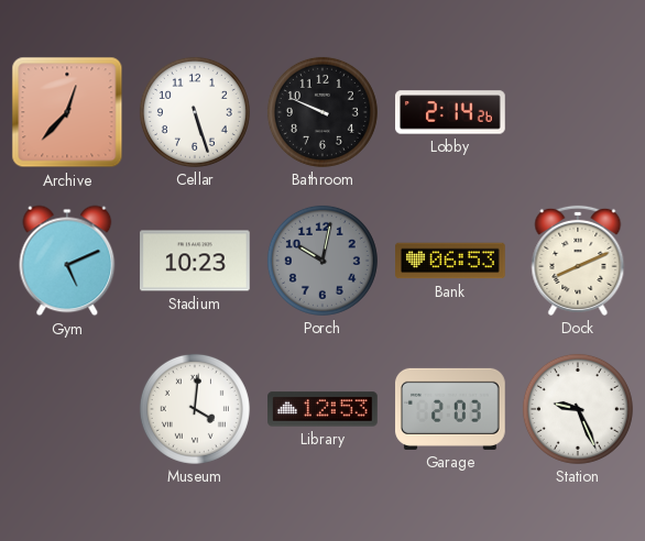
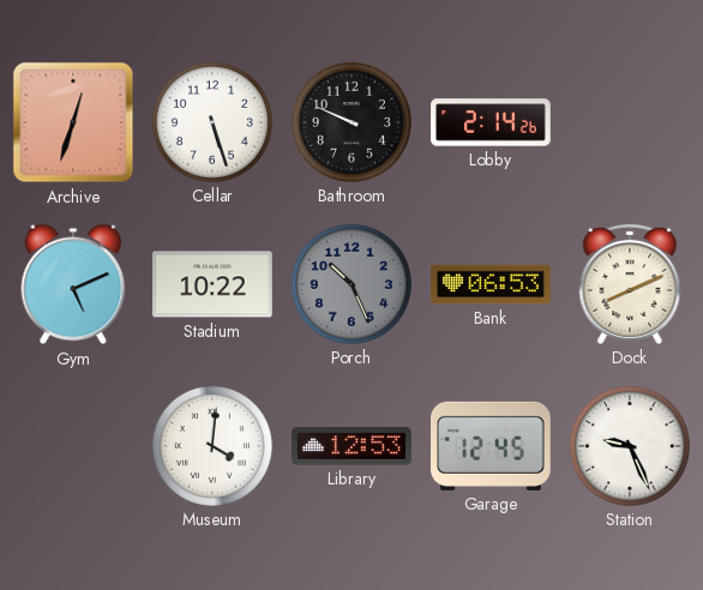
Archive: 12:37 -> 12:33 (73, 122)
Stadium: 10:23 -> 10:22 (214, 284)
Porch: 10:02 -> 10:26 (351, 284)
Garage: 2:03 -> 12:45 (491, 446)
